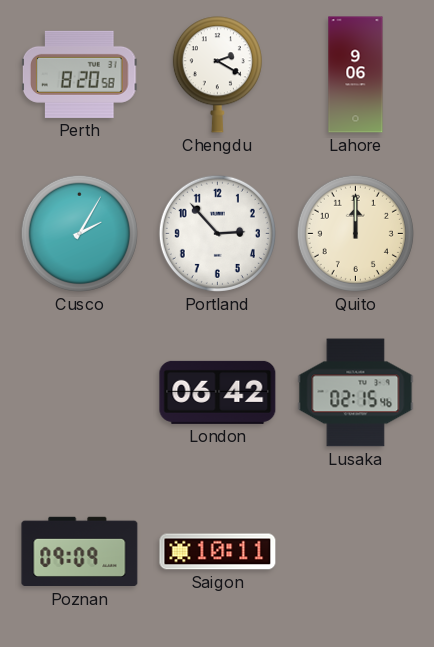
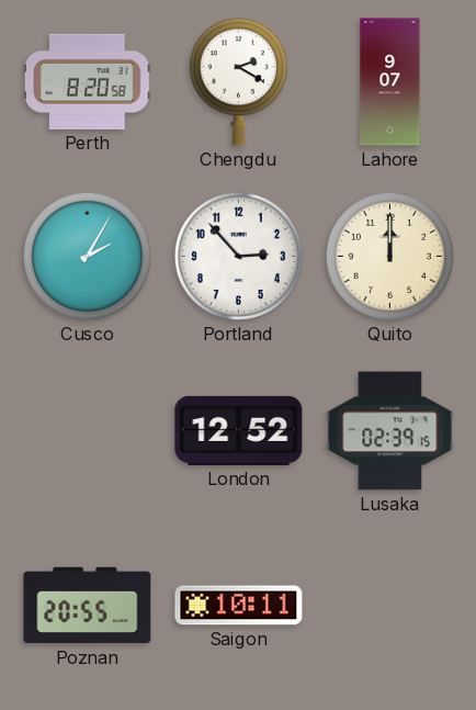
Lahore: 9:06 -> 9:07 (390, 82)
London: 06:42 -> 12:52 (239, 430)
Lusaka: 02:15 -> 02:39 (390, 431)
Poznan: 09:09 -> 20:55 (88, 606)
